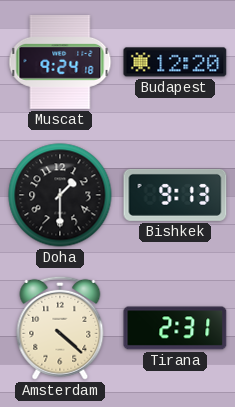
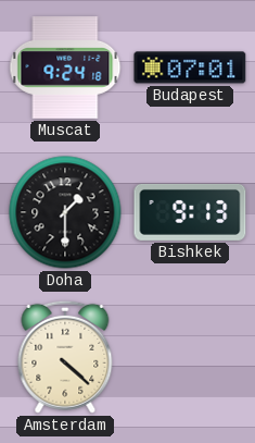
Budapest: 12:20 -> 07:01 (190, 67)
Tirana: 2:31 -> none (175, 328)
